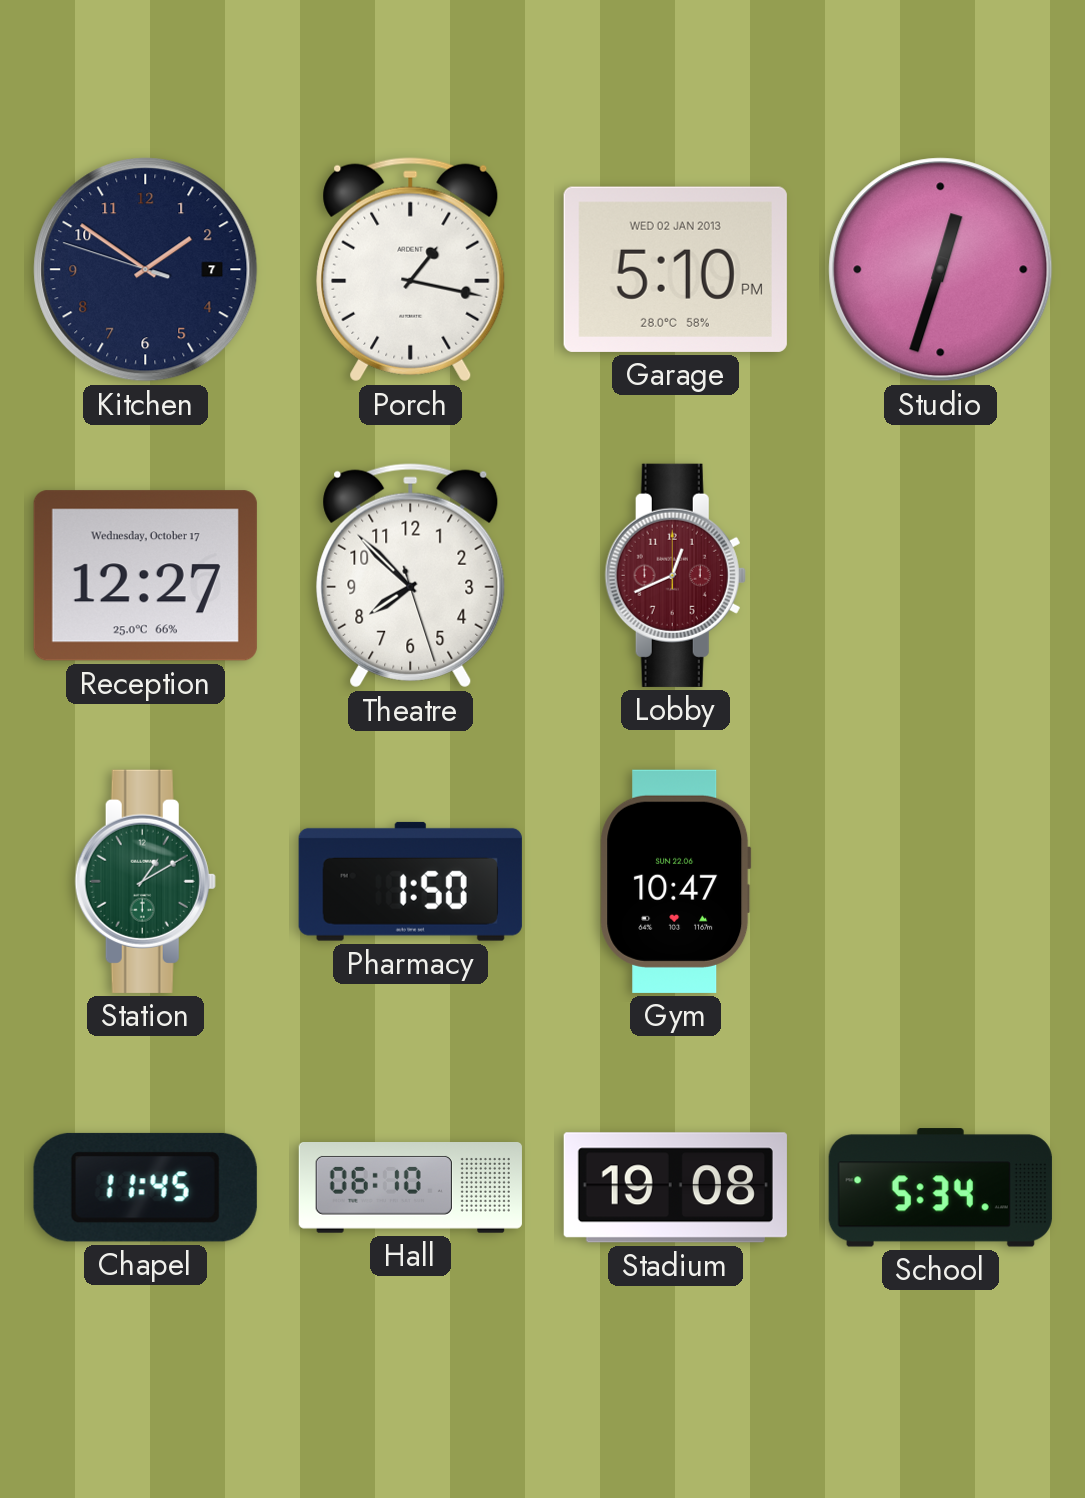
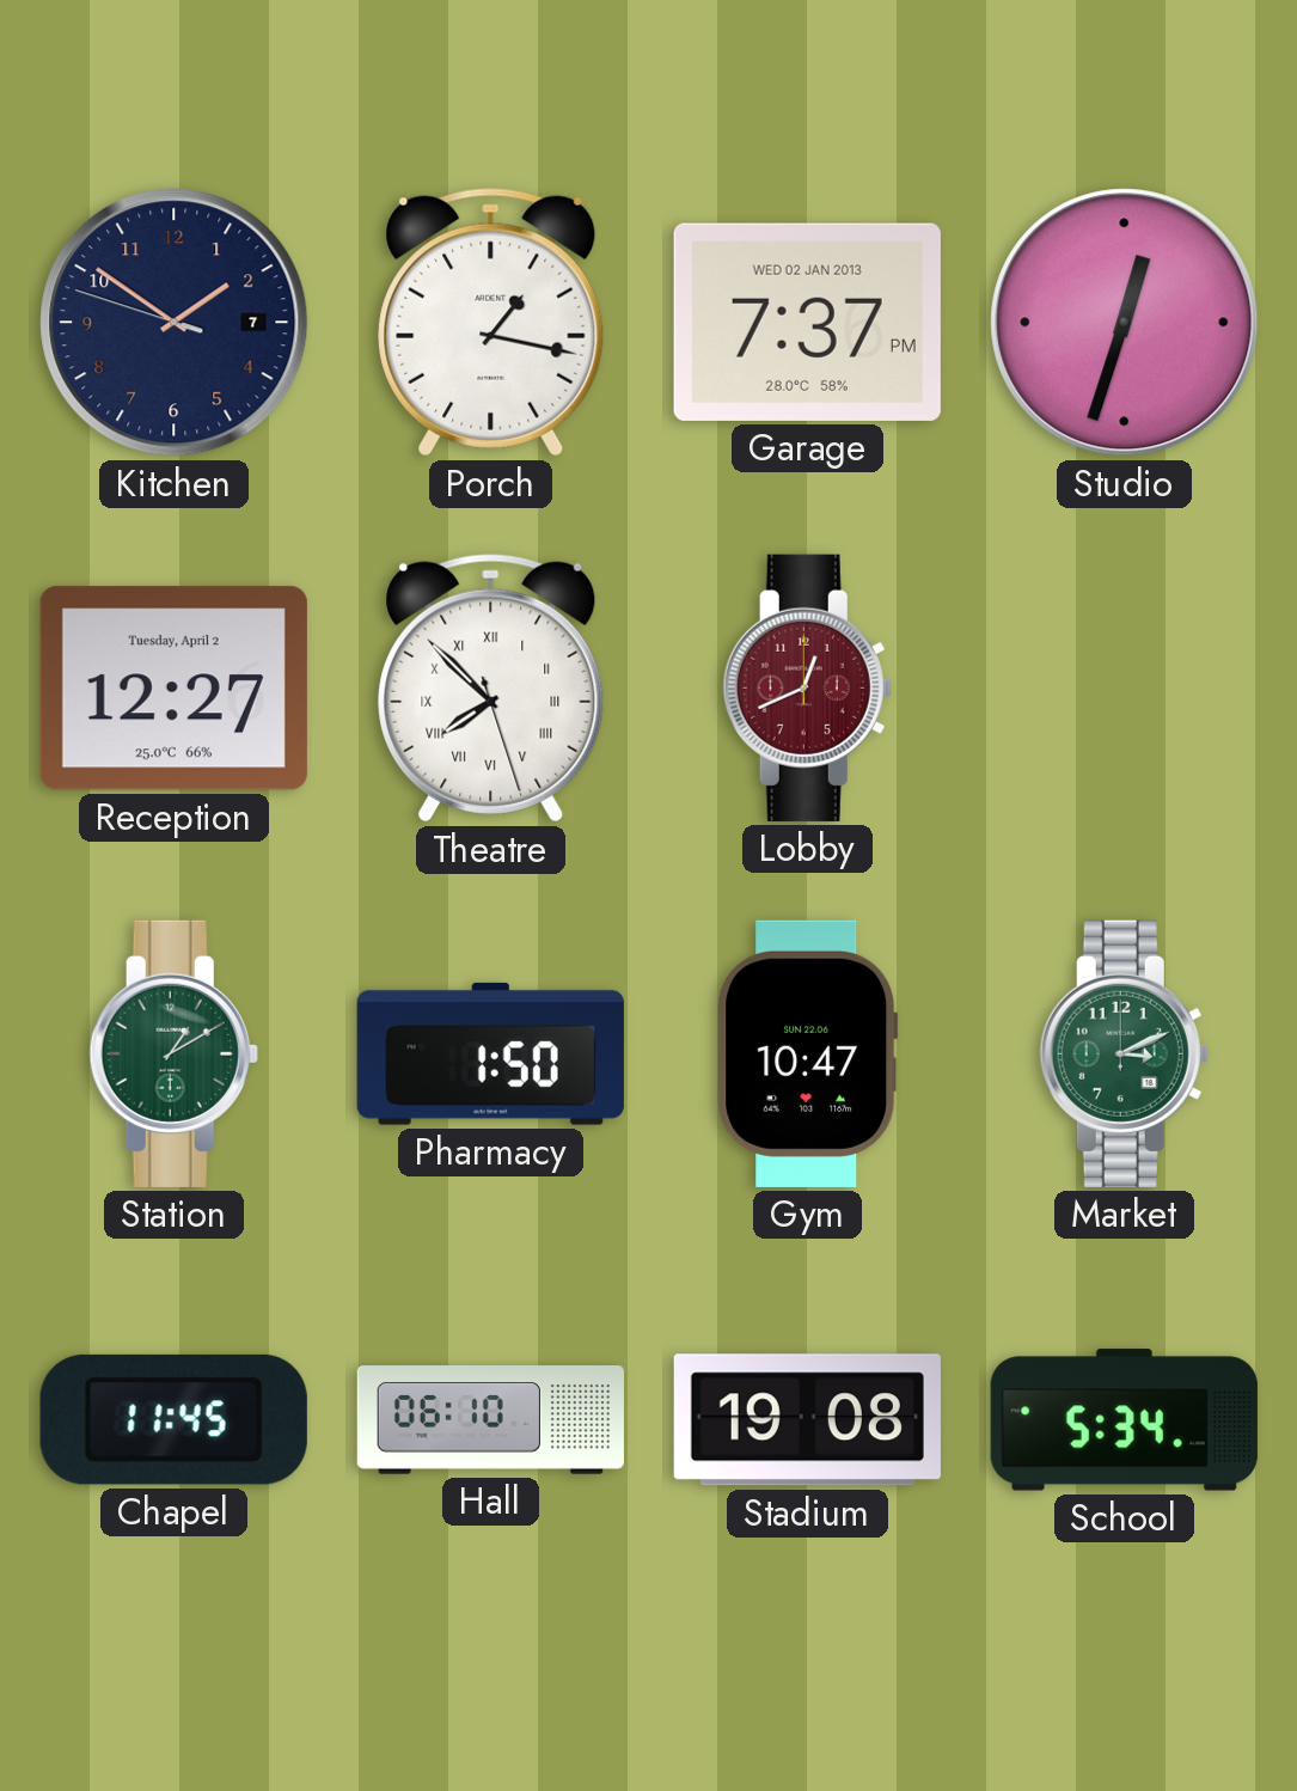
Garage: 5:10 -> 7:37 (807, 322)
Reception date: Wednesday, October 17 -> Tuesday, April 2 (173, 689)
Theatre numerals: Arabic -> Roman (491, 689)
Market: none -> 3:11 (1124, 1053)
